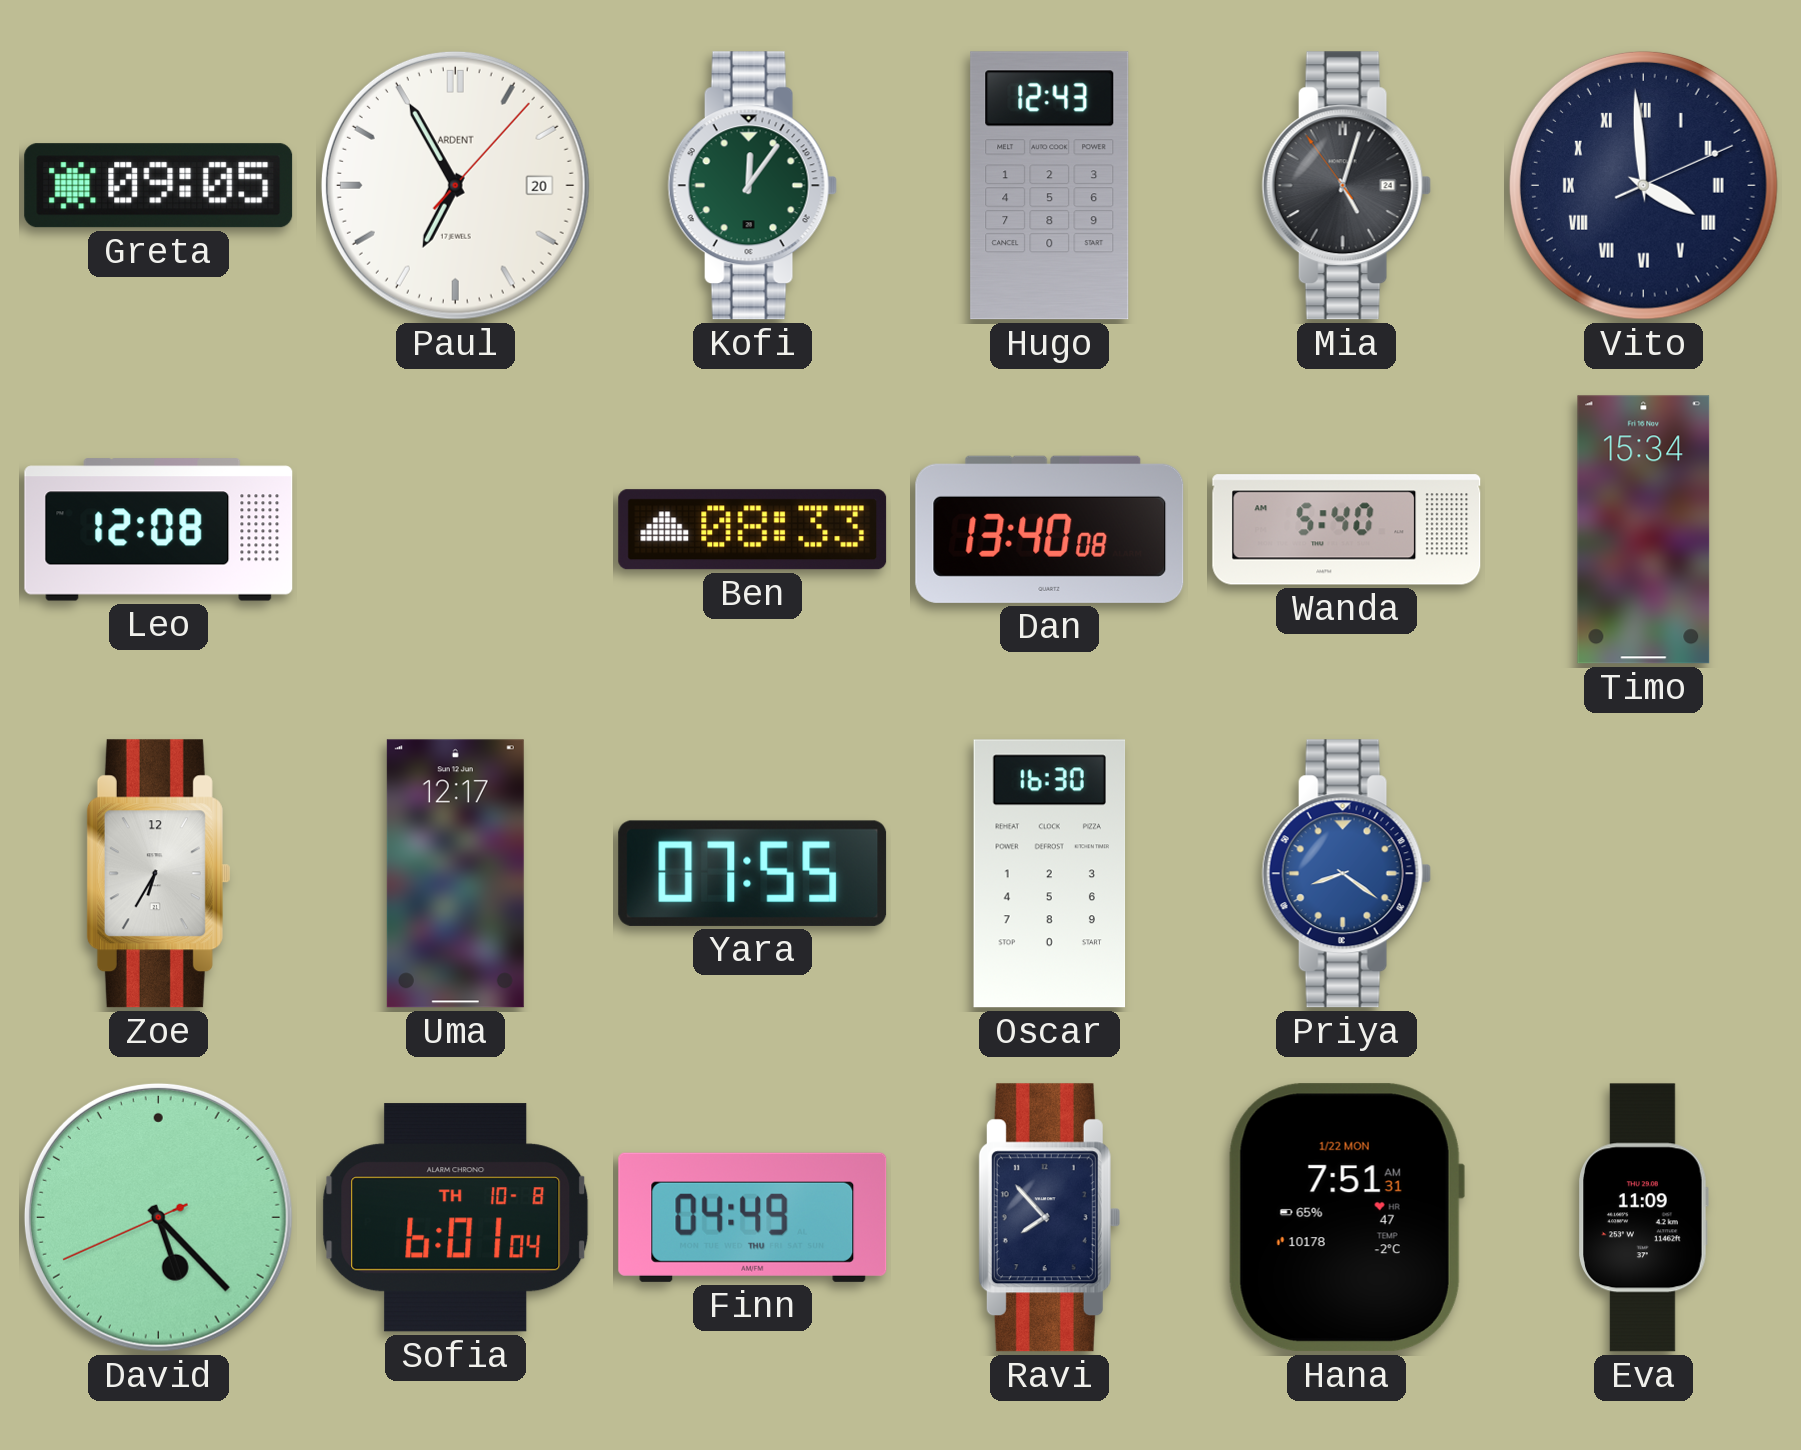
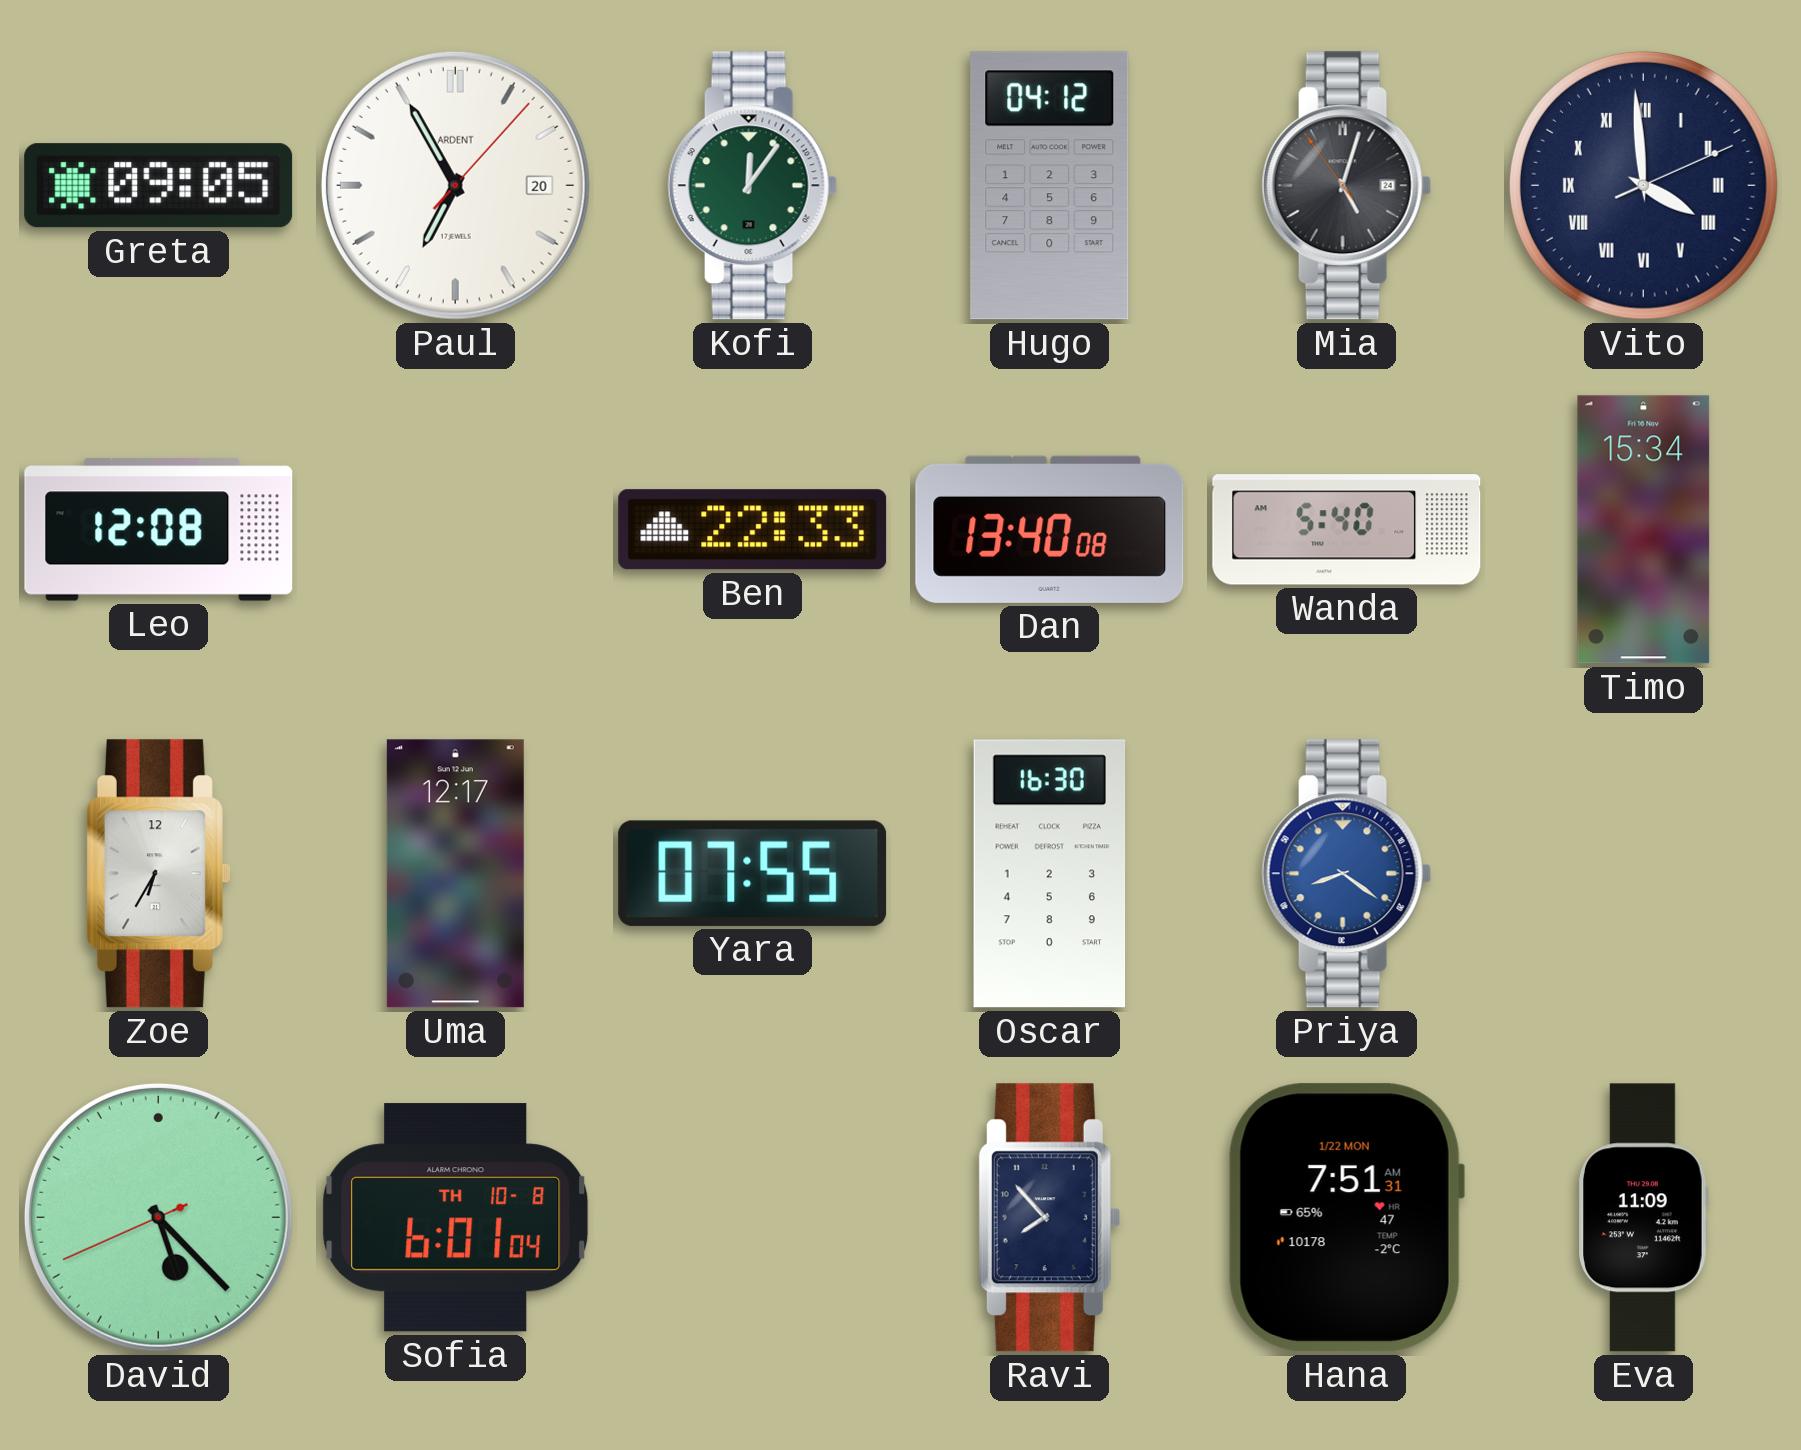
Hugo: 12:43 -> 04:12 (1050, 186)
Ben: 08:33 -> 22:33 (753, 530)
Finn: 04:49 -> none (753, 1217)
